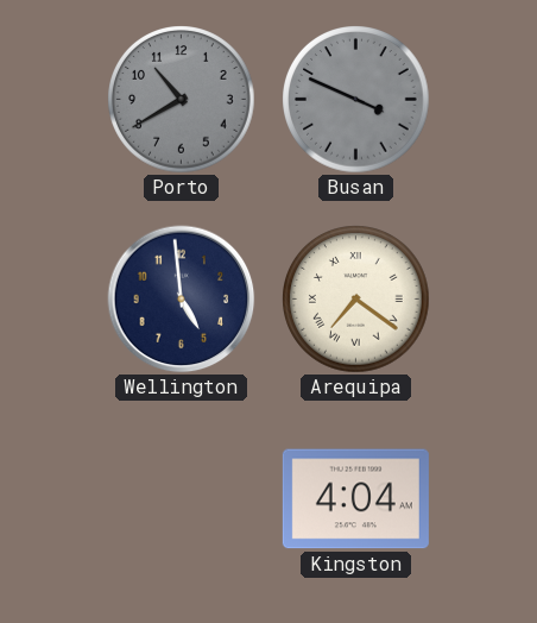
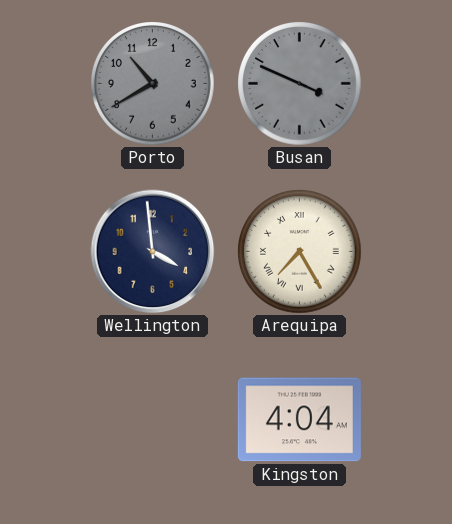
Wellington: 4:59 -> 3:59 (153, 252)
Arequipa: 7:21 -> 7:25 (300, 252)
